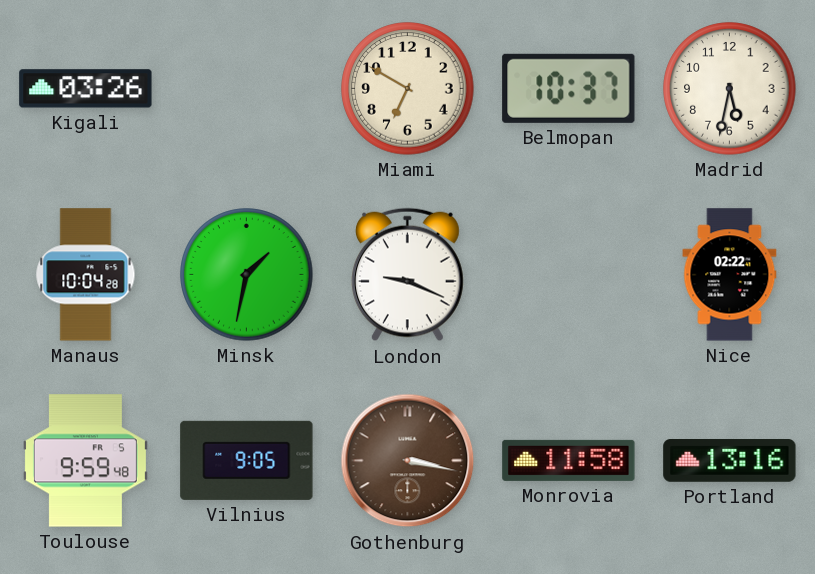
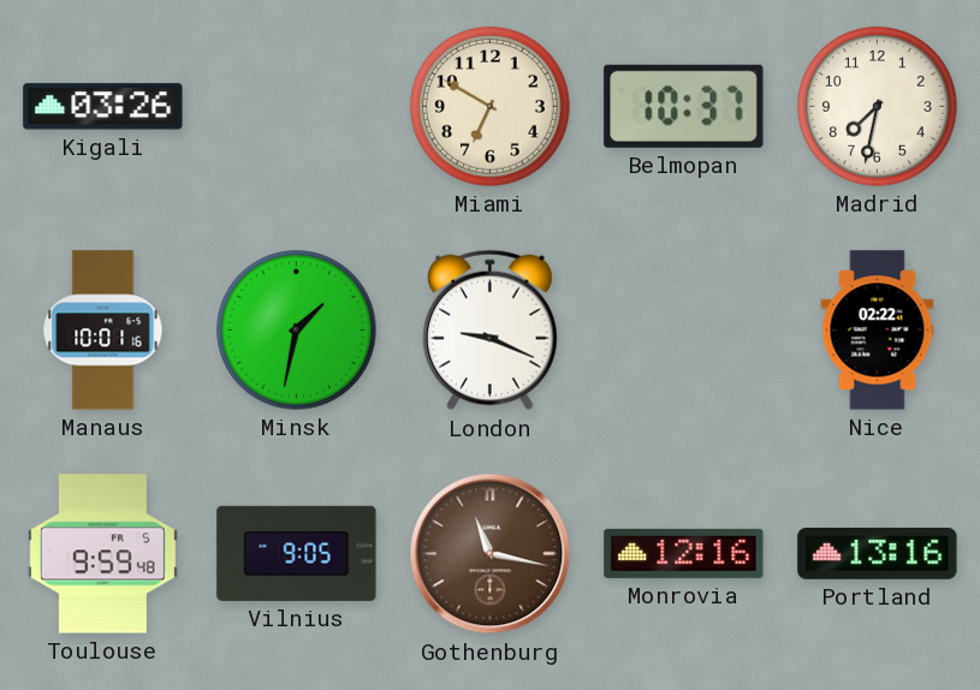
Madrid: 5:32 -> 7:32 (878, 107)
Manaus: 10:04 -> 10:01 (103, 331)
Gothenburg: 3:17 -> 11:17 (491, 554)
Monrovia: 11:58 -> 12:16 (684, 553)
